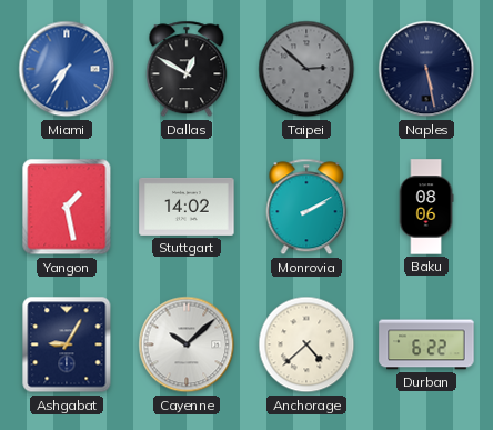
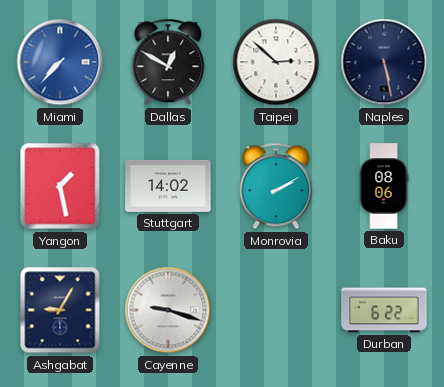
Miami: 7:35 -> 7:37 (60, 62)
Taipei dial: grey -> white (276, 62)
Cayenne: 10:08 -> 9:18 (168, 310)
Anchorage: 4:38 -> none (306, 344)
